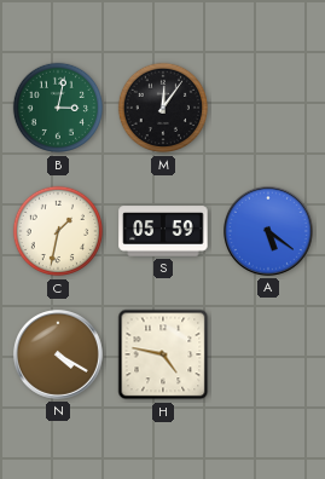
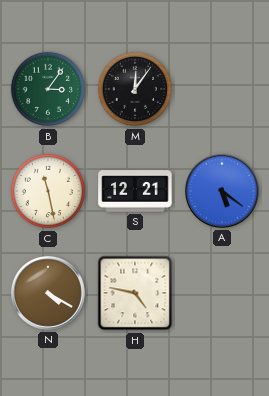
B: 3:02 -> 3:06 (48, 89)
C: 1:32 -> 11:28 (48, 191)
S: 05:59 -> 12:21 (135, 191)
